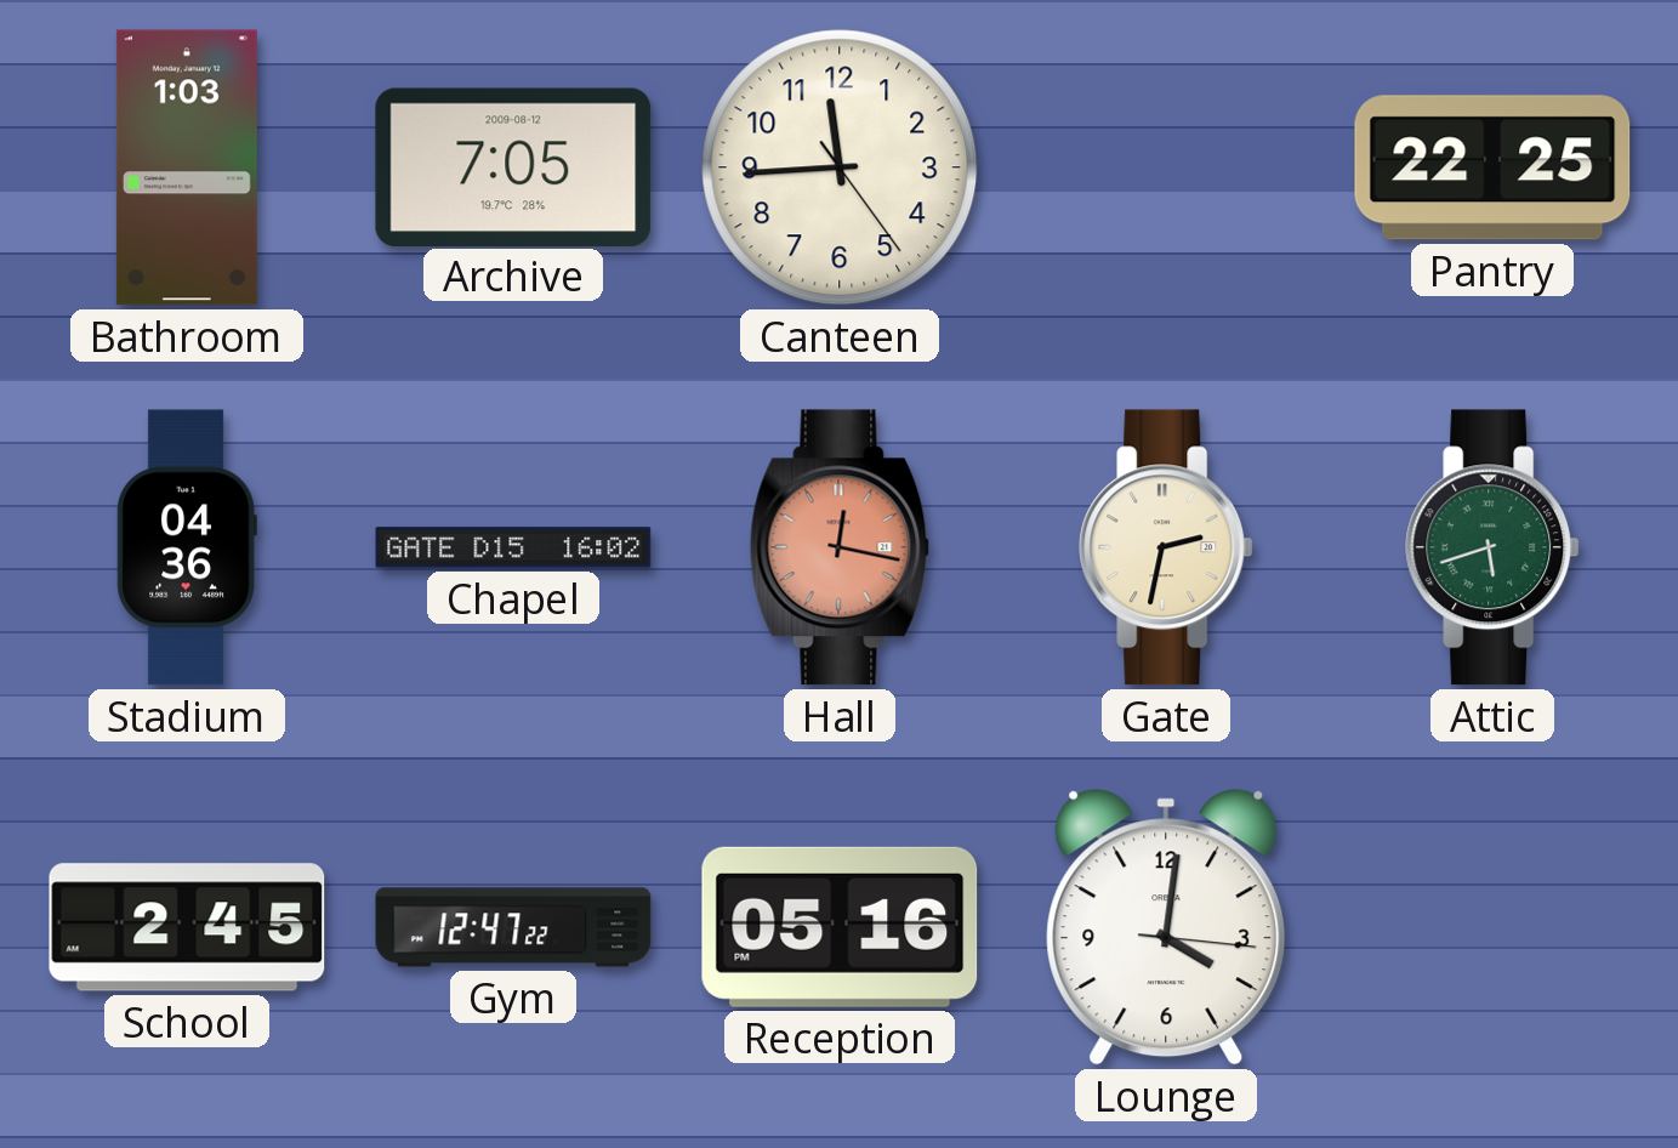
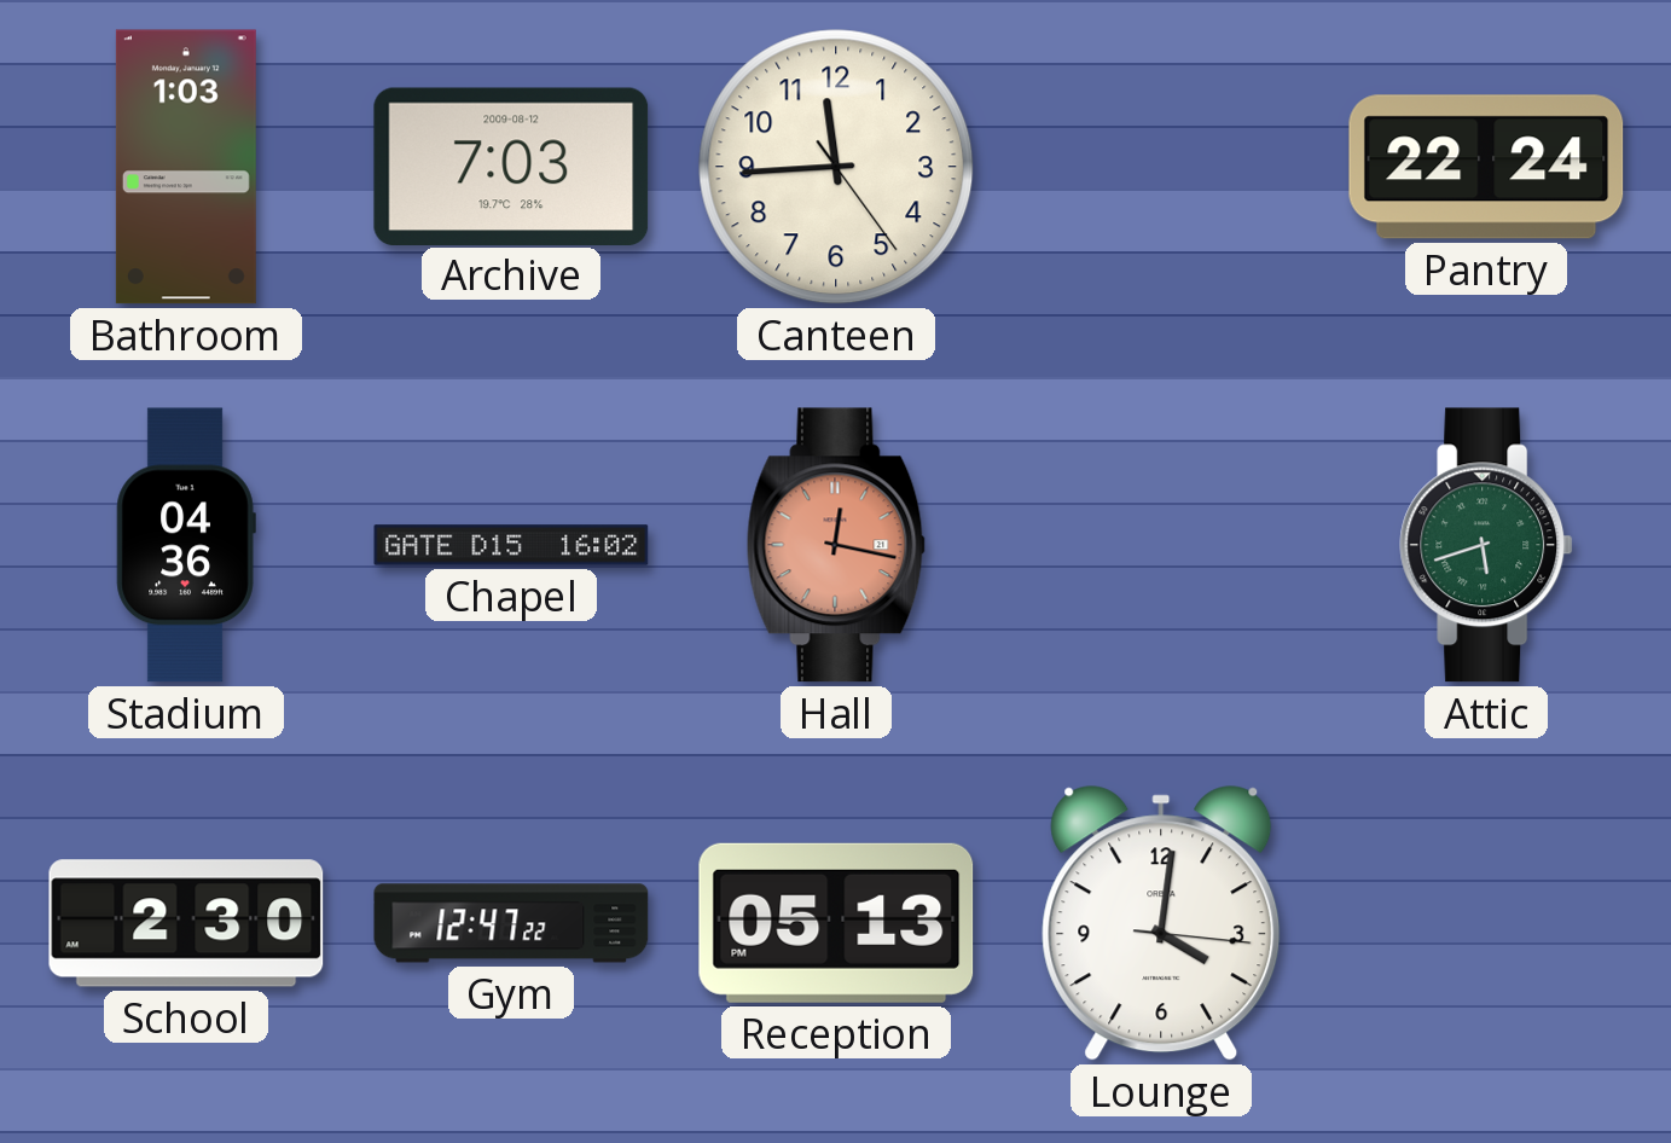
Archive: 7:05 -> 7:03 (511, 166)
Pantry: 22:25 -> 22:24 (1486, 167)
Gate: 2:32 -> none (1166, 547)
School: 2:45 -> 2:30 (186, 923)
Reception: 05:16 -> 05:13 (836, 923)
